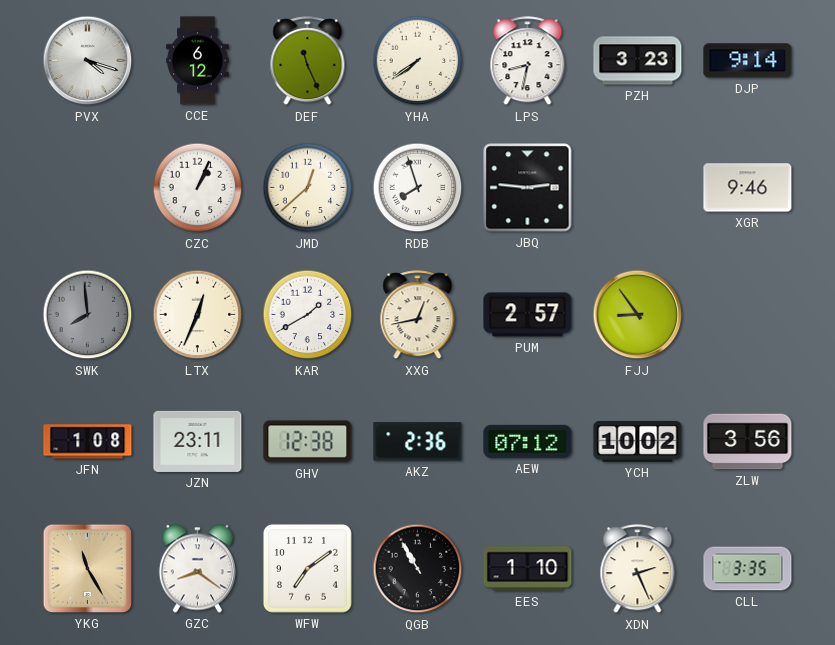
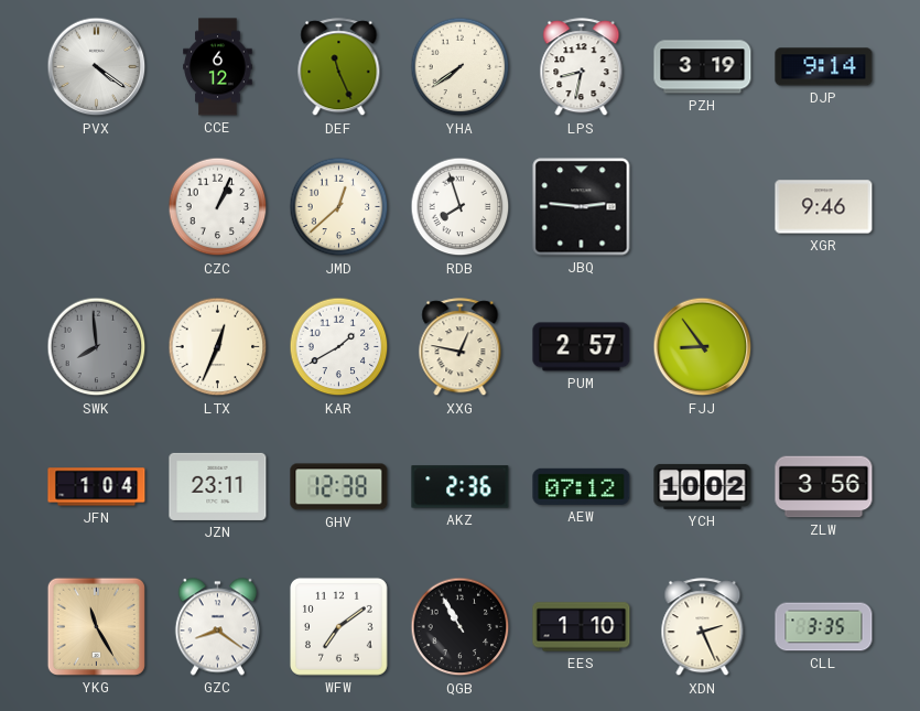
PVX: 4:18 -> 4:21 (97, 67)
PZH: 3:23 -> 3:19 (703, 67)
XXG: 12:43 -> 12:47 (461, 347)
JFN: 1:08 -> 1:04 (97, 487)
